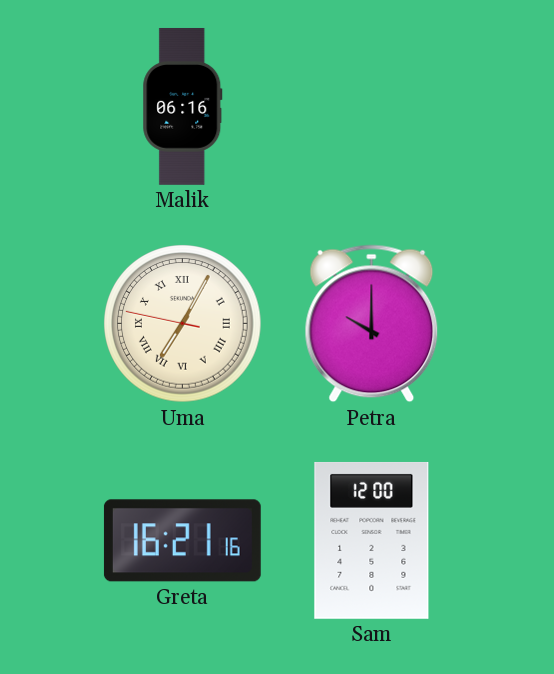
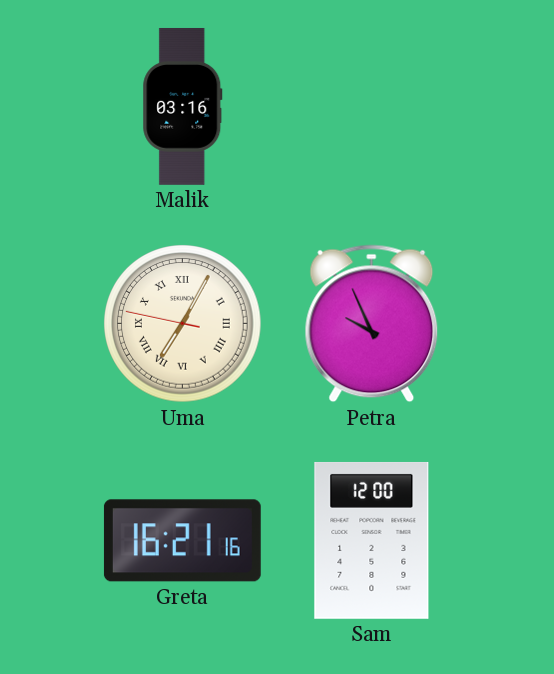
Malik: 06:16 -> 03:16 (183, 106)
Petra: 10:00 -> 9:56 (372, 324)
